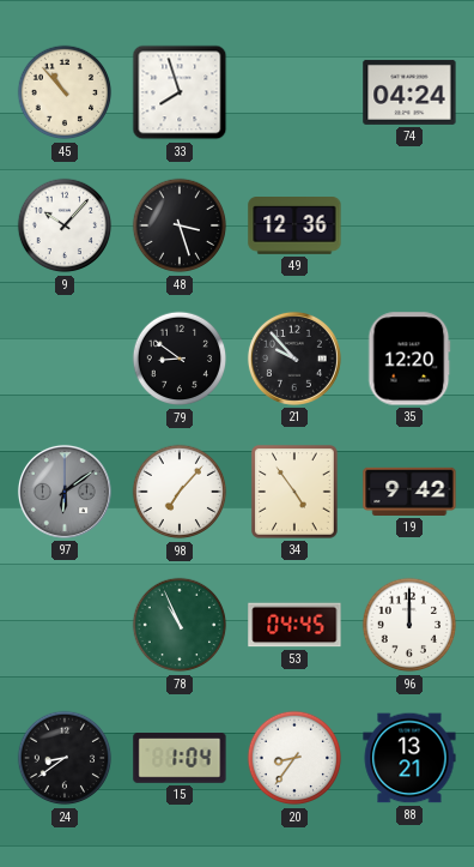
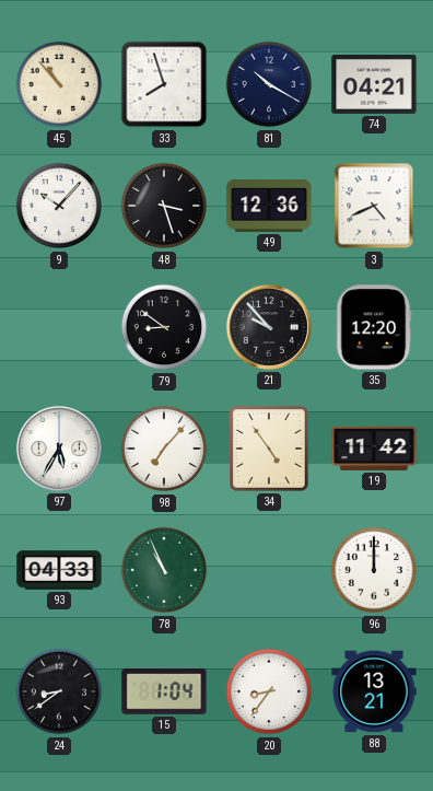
81: none -> 10:20 (269, 84)
74: 04:24 -> 04:21 (374, 84)
3: none -> 4:41 (374, 206)
97: 6:09 -> 5:35 (59, 449)
97 dial: grey -> white (59, 449)
19: 9:42 -> 11:42 (374, 449)
93: none -> 04:33 (59, 570)
53: 04:45 -> none (294, 625)
